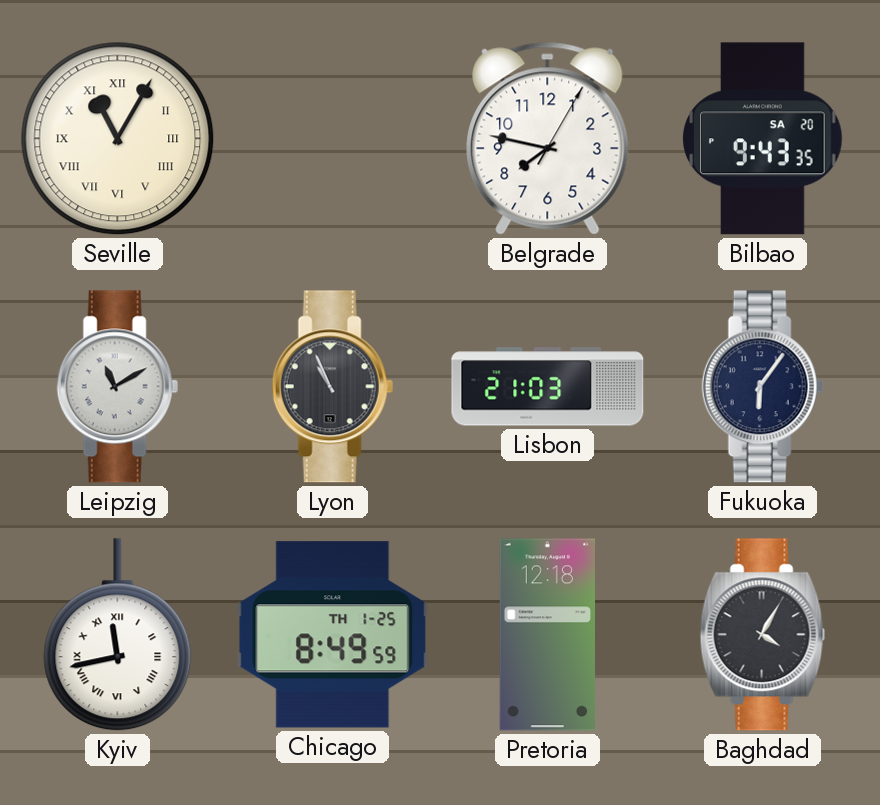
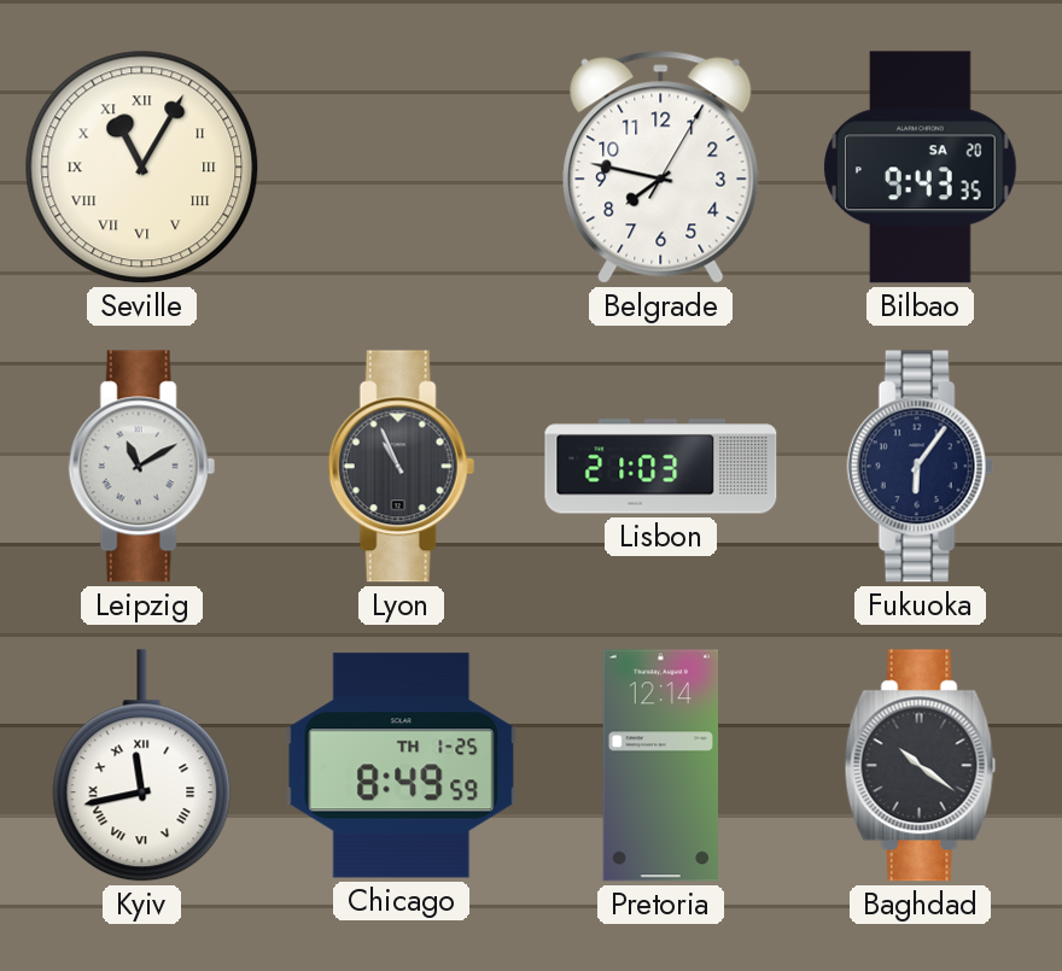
Pretoria: 12:18 -> 12:14 (660, 766)
Baghdad: 4:05 -> 10:21 (920, 766)
